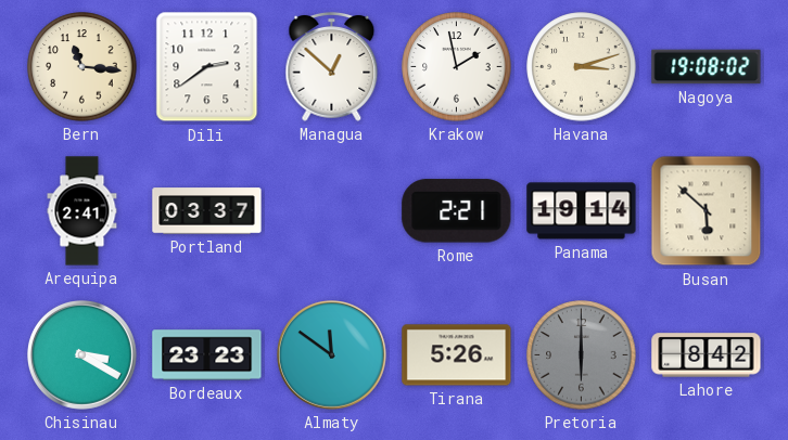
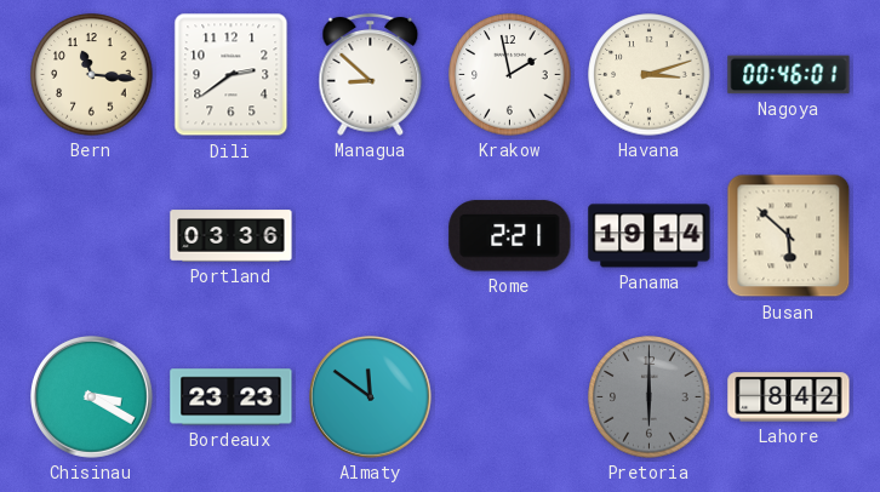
Managua: 12:52 -> 8:52 (371, 74)
Nagoya: 19:08 -> 00:46 (789, 75)
Arequipa: 2:41 -> none (82, 211)
Portland: 03:37 -> 03:36 (232, 236)
Tirana: 5:26 -> none (457, 355)
